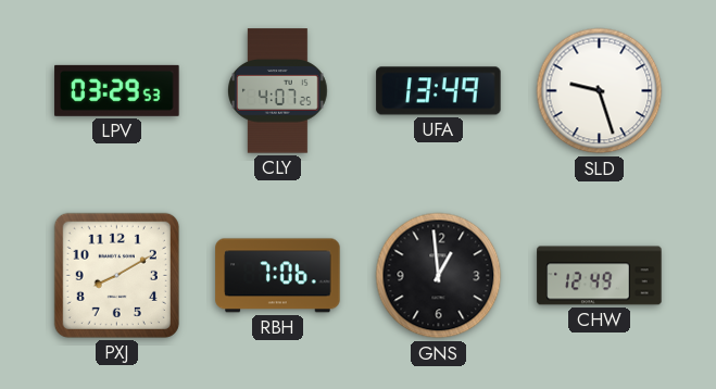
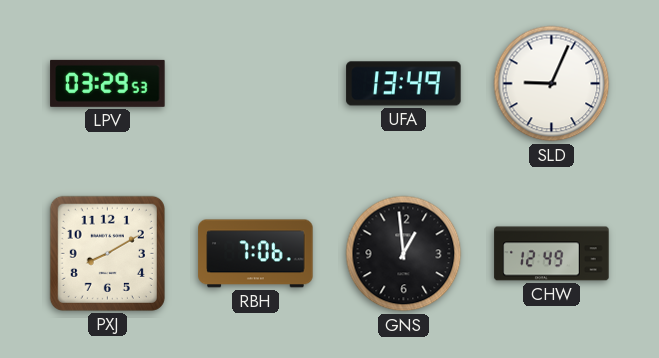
CLY: 4:07 -> none (278, 91)
SLD: 9:27 -> 9:04 (552, 84)
